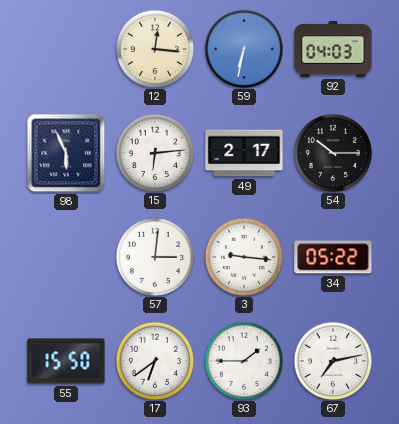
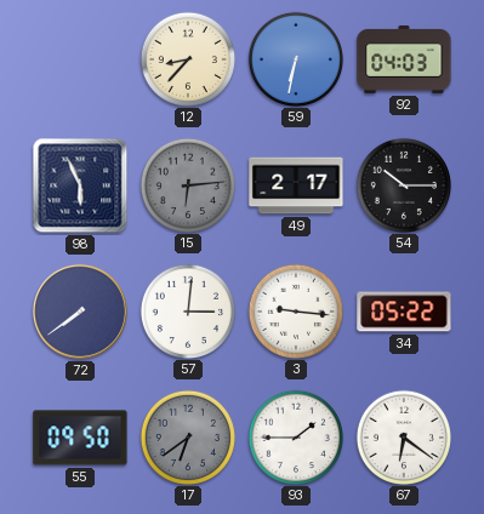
12: 12:16 -> 8:37 (187, 58)
15 dial: white -> grey (187, 184)
72: none -> 7:39 (80, 312)
55: 15:50 -> 09:50 (80, 438)
17 dial: white -> grey (187, 436)
67: 7:13 -> 6:21 (403, 436)
